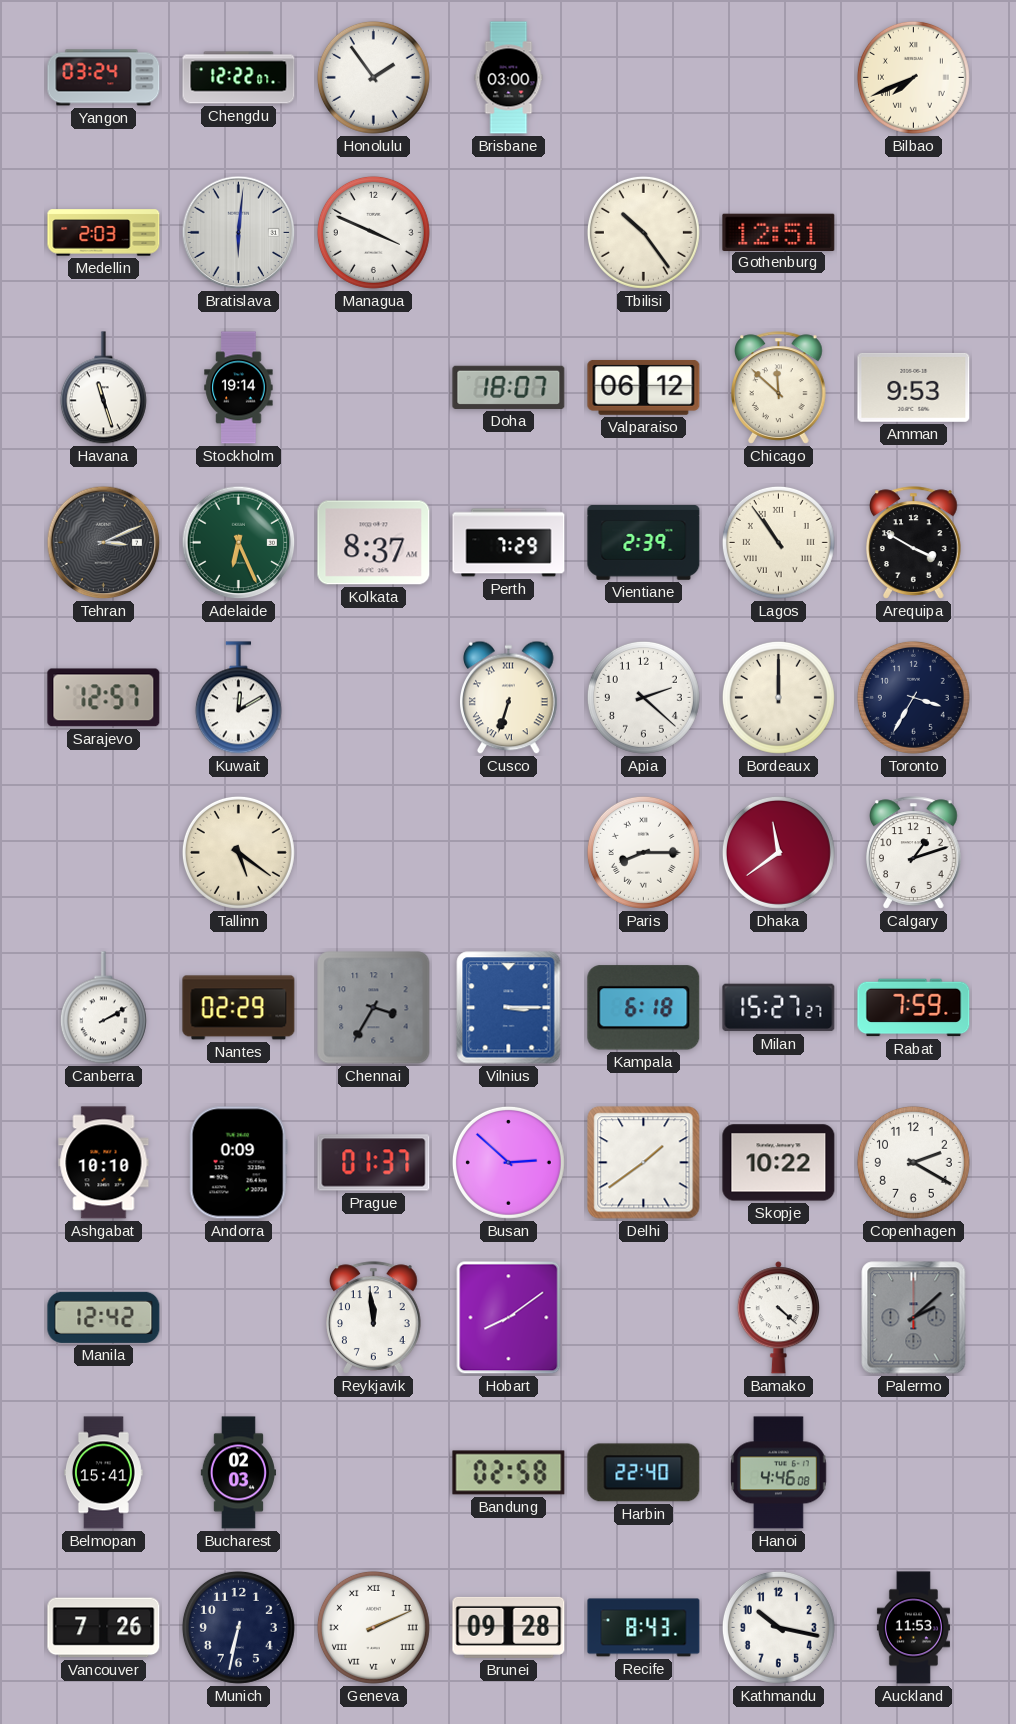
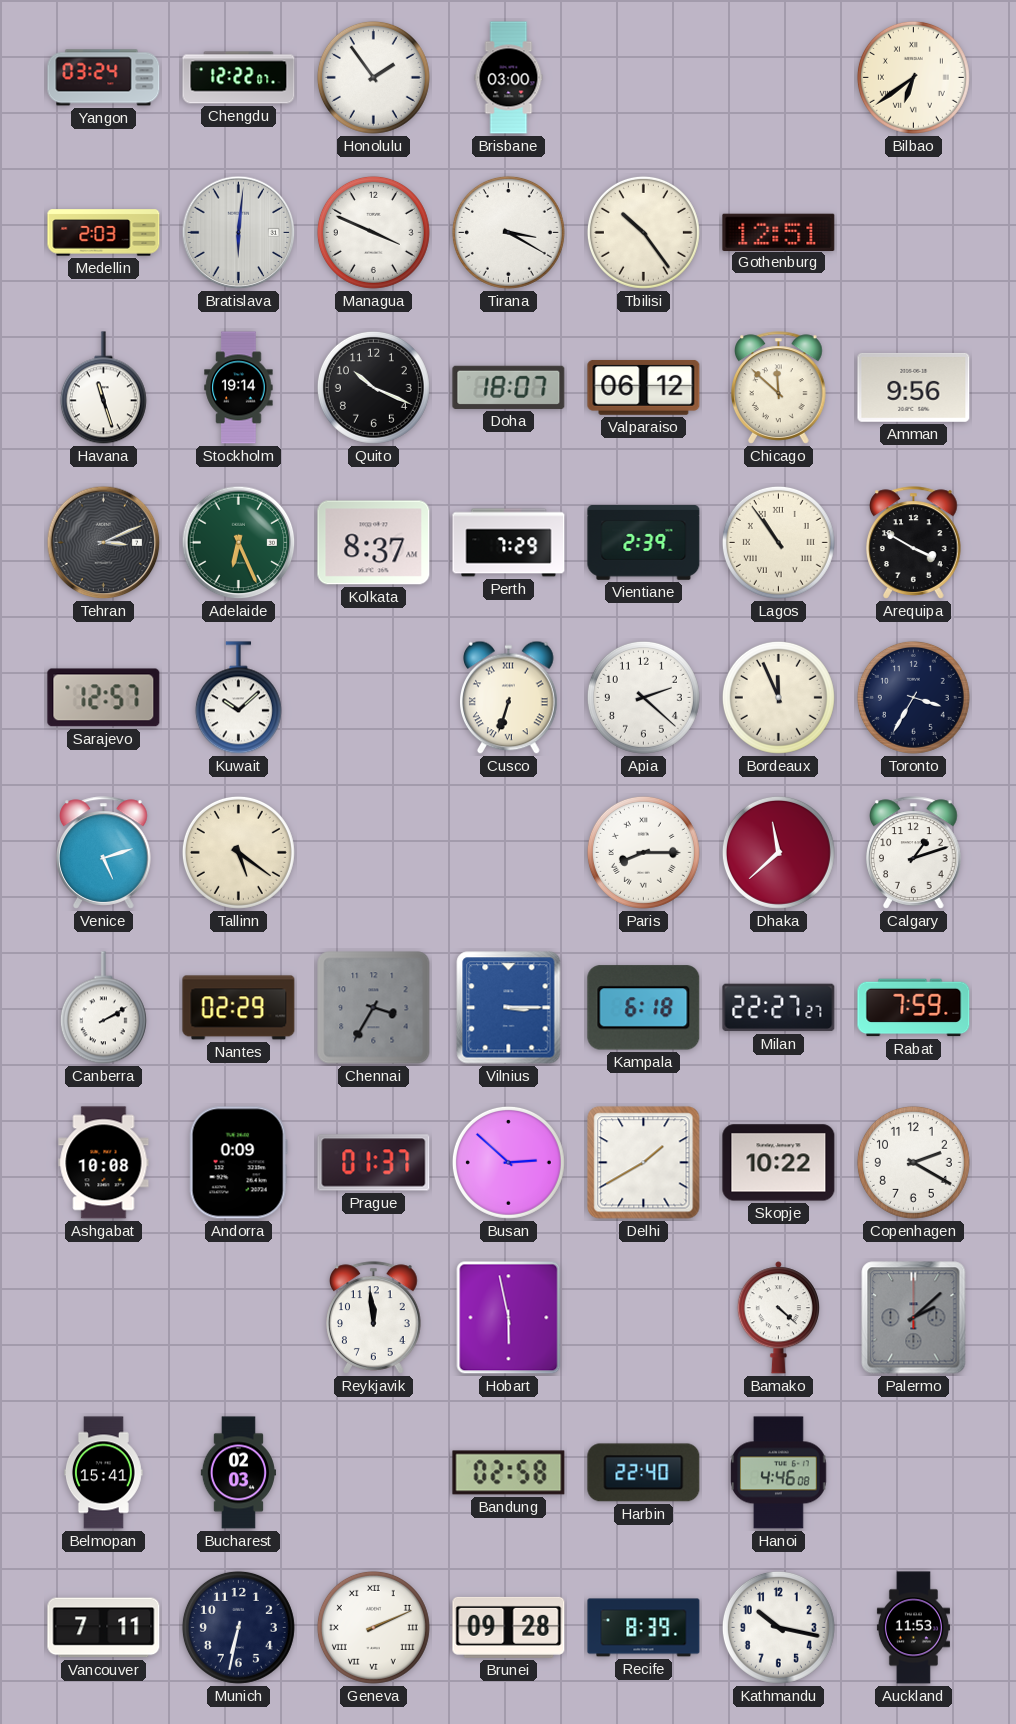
Bilbao: 7:41 -> 6:39 (913, 77)
Tirana: none -> 3:20 (508, 232)
Quito: none -> 10:19 (373, 387)
Amman: 9:53 -> 9:56 (914, 387)
Kuwait: 12:10 -> 10:08 (238, 698)
Bordeaux: 12:00 -> 11:56 (778, 697)
Venice: none -> 5:12 (104, 853)
Dhaka: 11:39 -> 11:38 (778, 852)
Milan: 15:27 -> 22:27 (779, 1008)
Ashgabat: 10:10 -> 10:08 (104, 1163)
Delhi: 1:39 -> 1:40 (644, 1163)
Manila: 12:42 -> none (104, 1317)
Hobart: 8:09 -> 5:58 (509, 1318)
Vancouver: 7:26 -> 7:11 (104, 1628)
Recife: 8:43 -> 8:39 (644, 1628)
